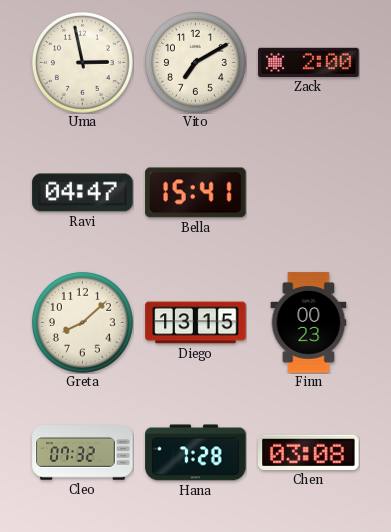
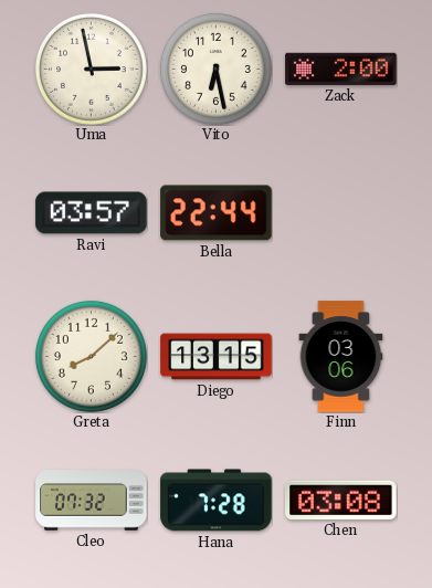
Vito: 7:10 -> 6:28 (215, 69)
Ravi: 04:47 -> 03:57 (92, 213)
Bella: 15:41 -> 22:44 (217, 213)
Finn: 00:23 -> 03:06 (341, 357)
